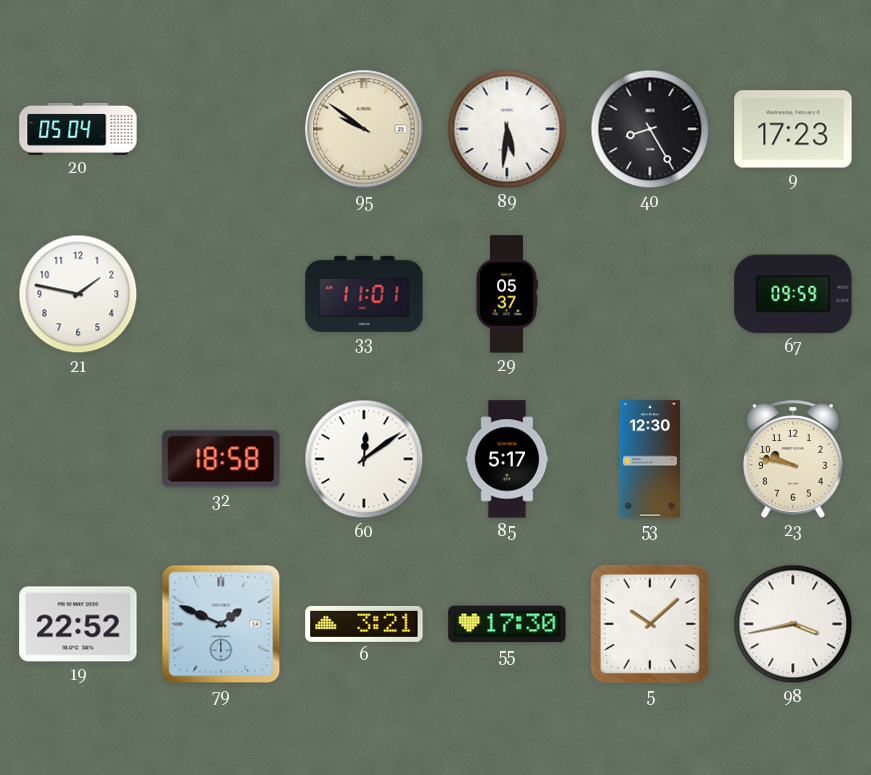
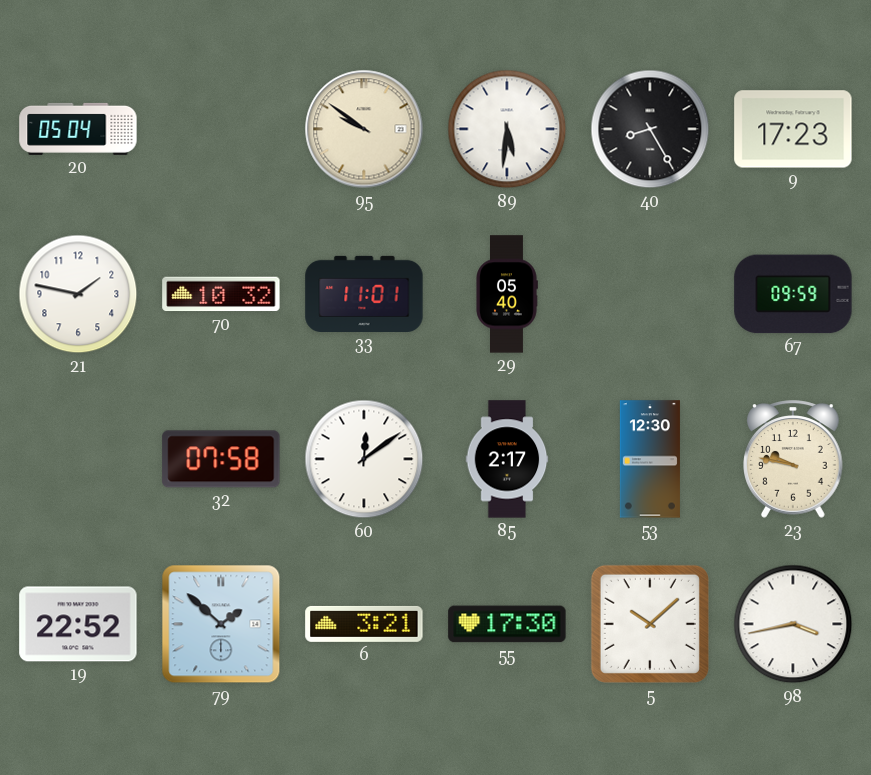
70: none -> 10:32 (221, 294)
29: 05:37 -> 05:40 (507, 294)
32: 18:58 -> 07:58 (221, 459)
85: 5:17 -> 2:17 (507, 459)
79: 1:49 -> 1:52 (221, 624)
